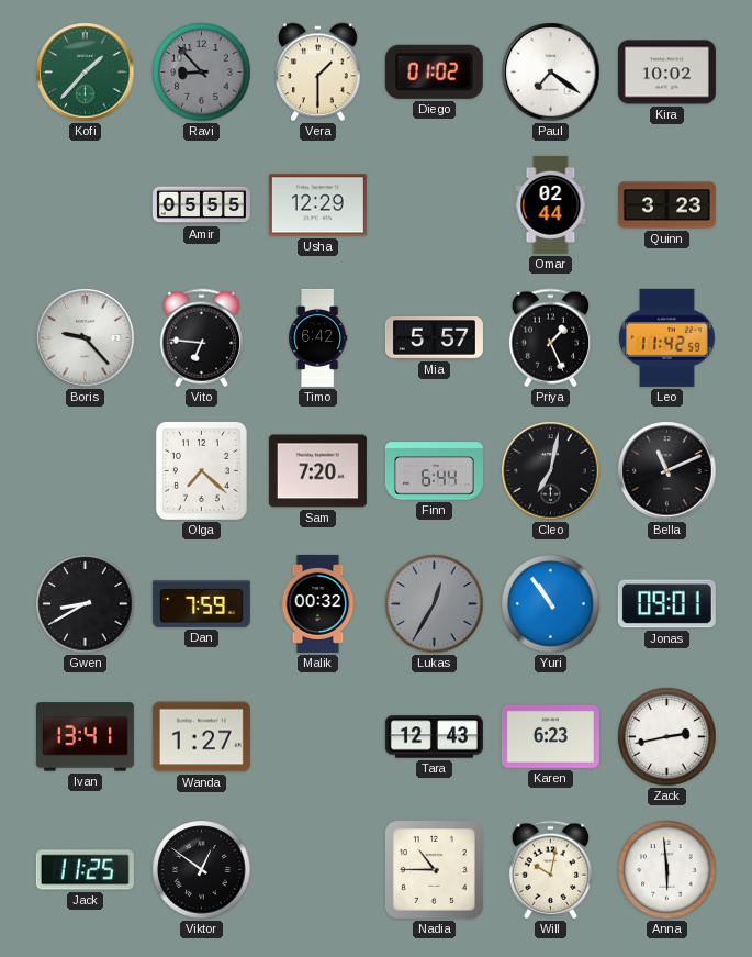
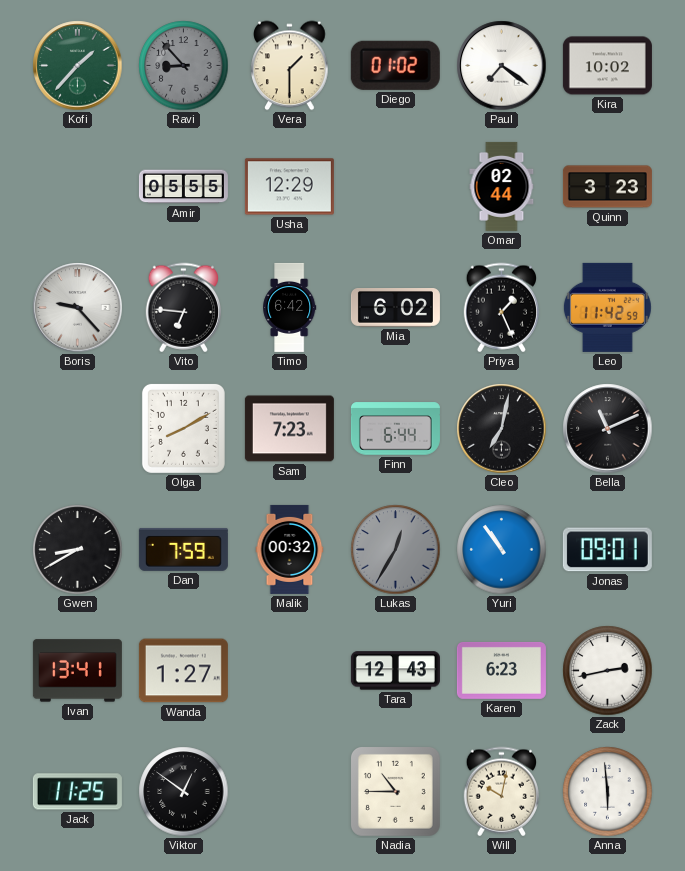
Mia: 5:57 -> 6:02 (395, 308)
Olga: 7:22 -> 8:10 (183, 428)
Sam: 7:20 -> 7:23 (289, 429)
